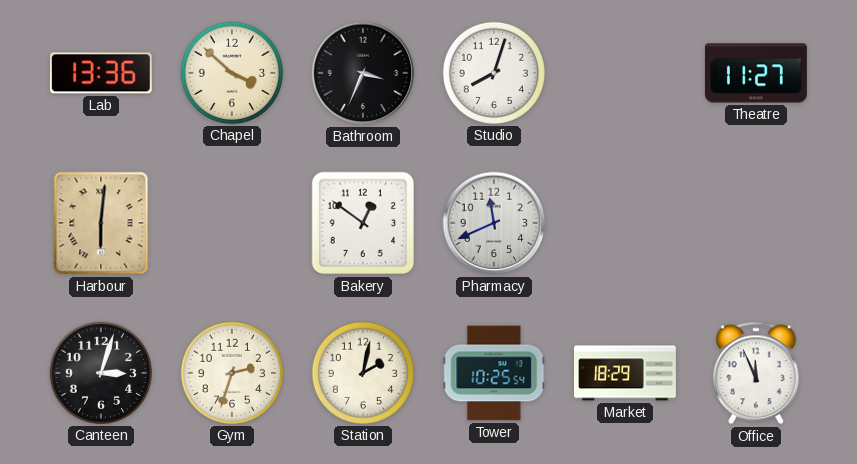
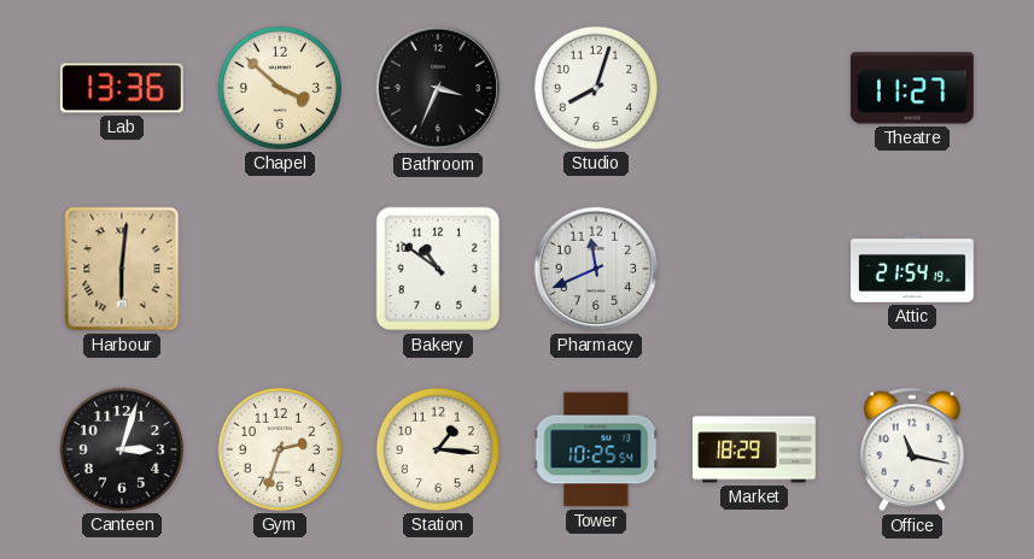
Bakery: 12:51 -> 10:51 (438, 269)
Attic: none -> 21:54 (913, 269)
Station: 2:02 -> 1:16 (438, 449)
Office: 11:56 -> 11:17 (912, 449)
